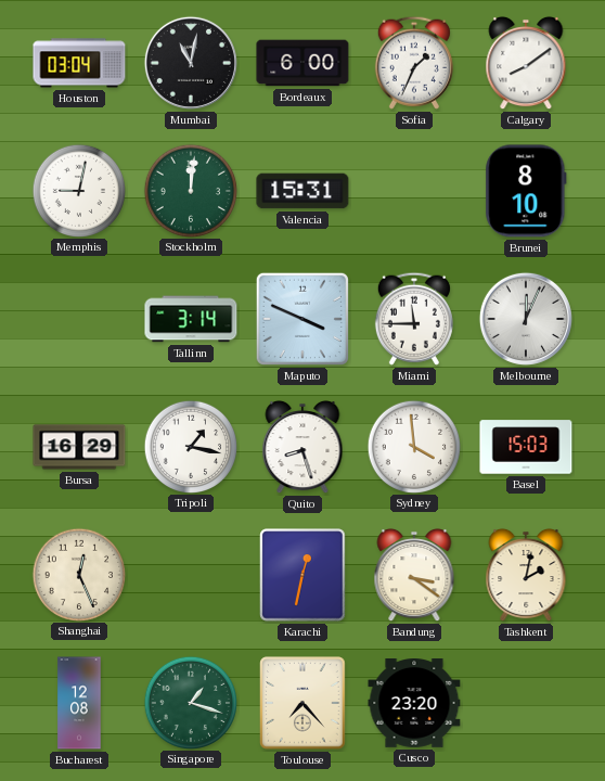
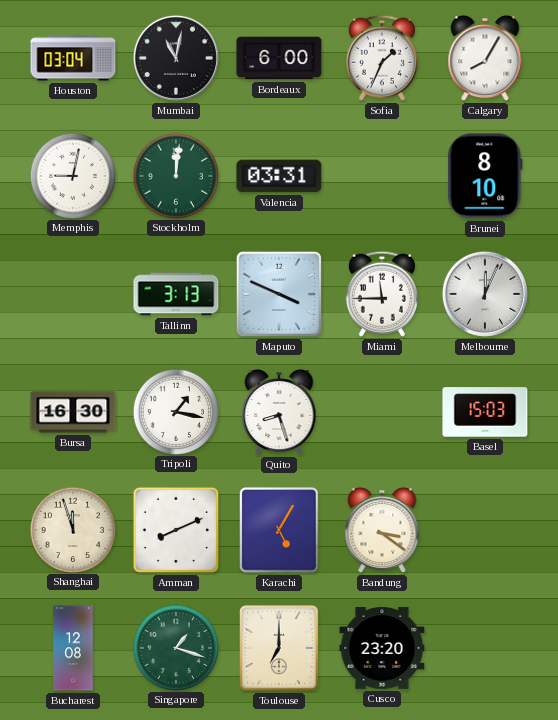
Calgary: 8:09 -> 8:05 (485, 58)
Valencia: 15:31 -> 03:31 (279, 176)
Tallinn: 3:14 -> 3:13 (176, 294)
Bursa: 16:29 -> 16:30 (73, 412)
Sydney: 3:59 -> none (413, 446)
Shanghai: 12:26 -> 11:57 (72, 529)
Amman: none -> 8:11 (176, 530)
Karachi: 12:32 -> 5:05 (279, 530)
Tashkent: 2:02 -> none (526, 575)
Toulouse: 7:23 -> 7:00 (279, 648)
